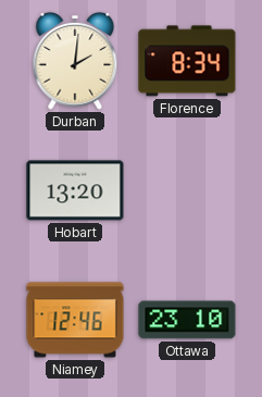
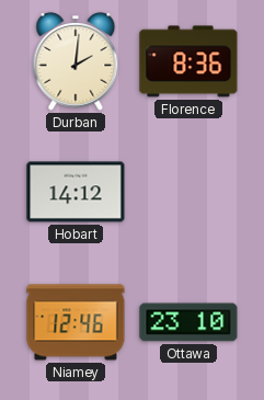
Florence: 8:34 -> 8:36 (188, 61)
Hobart: 13:20 -> 14:12 (76, 192)
